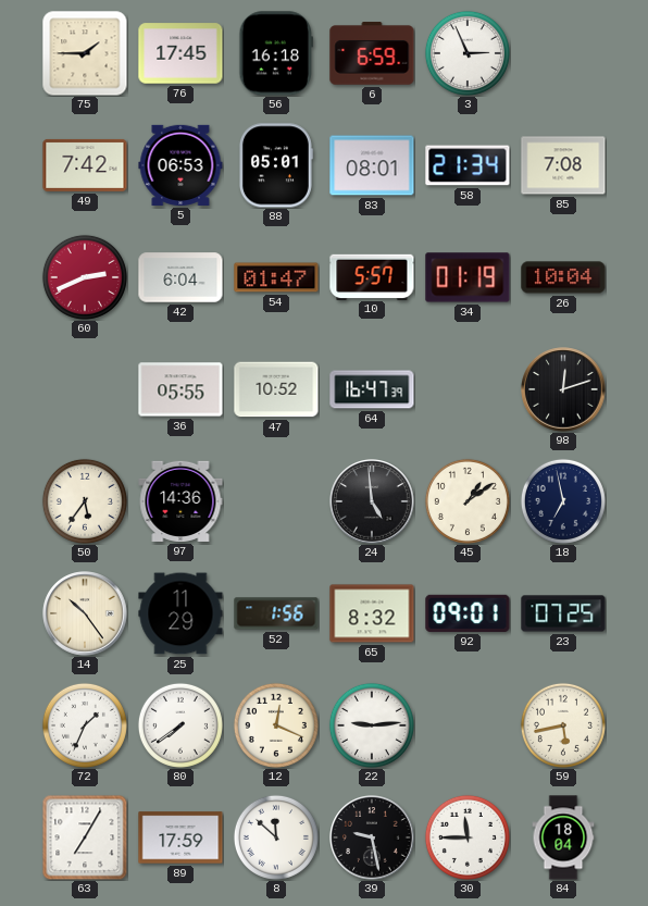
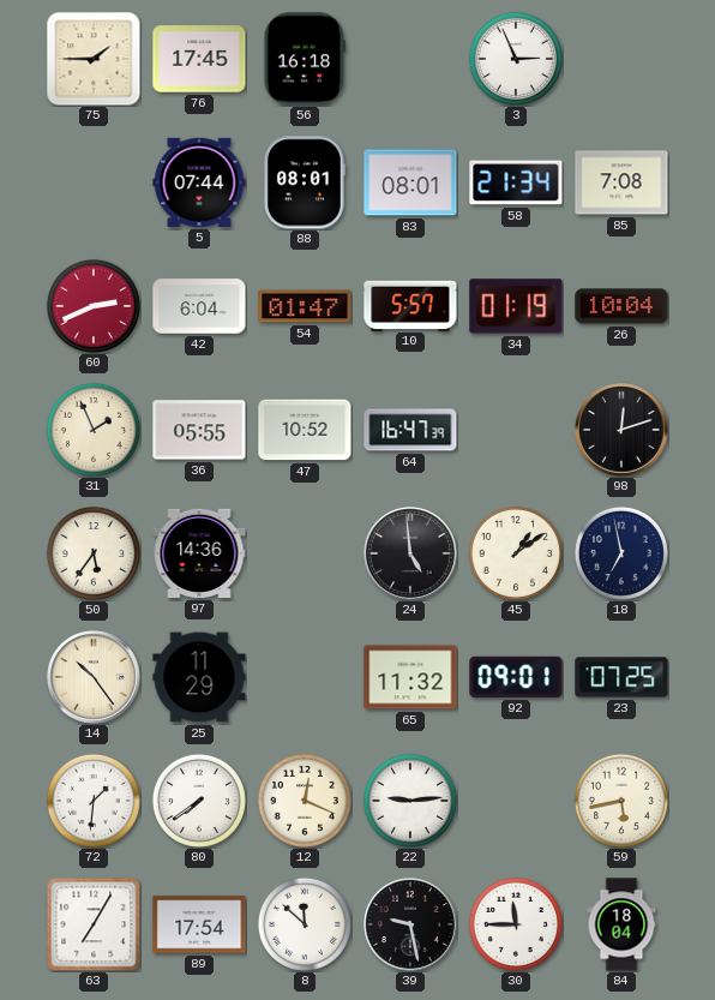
6: 6:59 -> none (372, 53)
49: 7:42 -> none (85, 165)
5: 06:53 -> 07:44 (199, 182)
88: 05:01 -> 08:01 (304, 182)
31: none -> 1:56 (94, 430)
52: 1:56 -> none (276, 613)
65: 8:32 -> 11:32 (410, 677)
72: 1:34 -> 1:31 (94, 801)
89: 17:59 -> 17:54 (199, 924)
